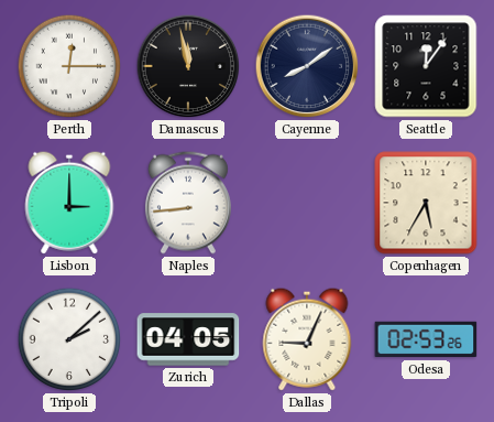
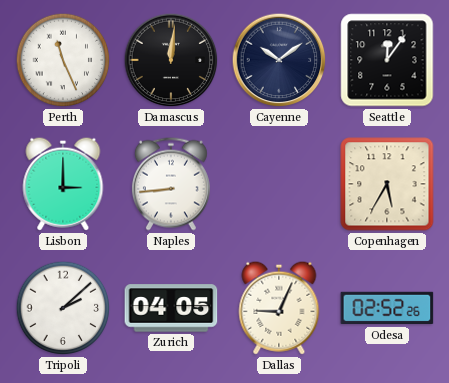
Perth: 12:15 -> 11:26 (63, 60)
Damascus: 11:58 -> 12:01 (171, 60)
Cayenne: 8:09 -> 10:09 (279, 60)
Odesa: 02:53 -> 02:52 (387, 308)
